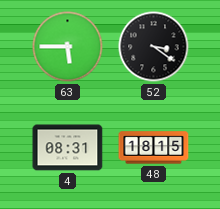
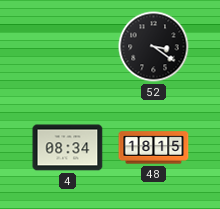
63: 5:45 -> none (68, 47)
4: 08:31 -> 08:34 (68, 148)
